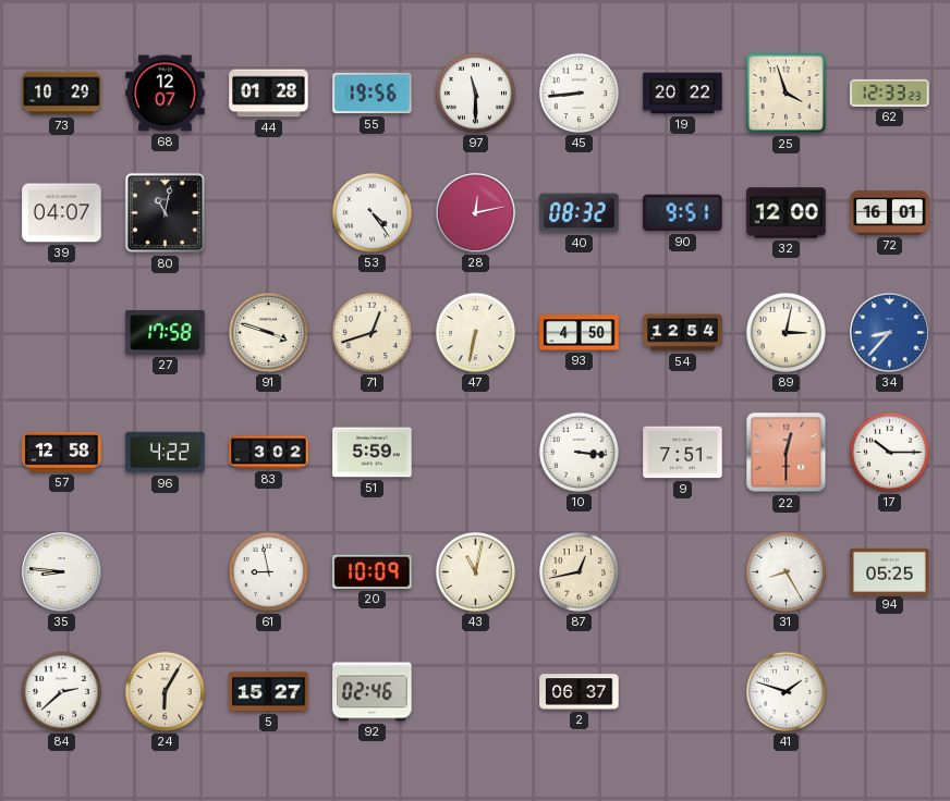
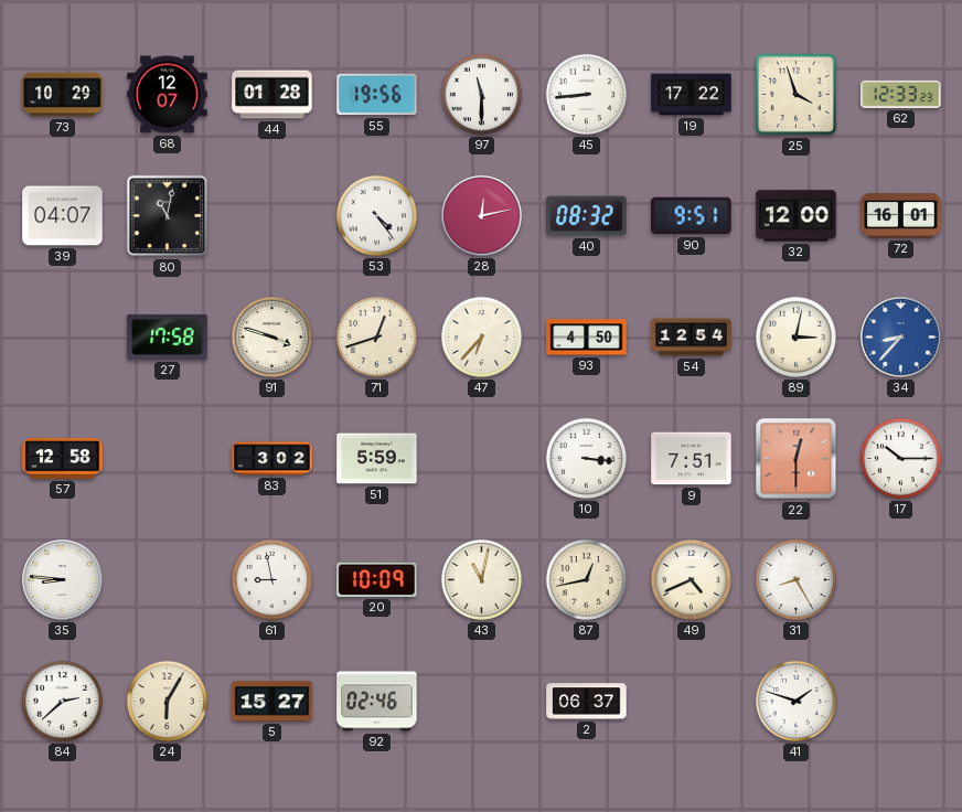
19: 20:22 -> 17:22 (692, 95)
47: 6:32 -> 6:37 (481, 336)
96: 4:22 -> none (166, 453)
49: none -> 4:41 (691, 579)
94: 05:25 -> none (890, 571)
